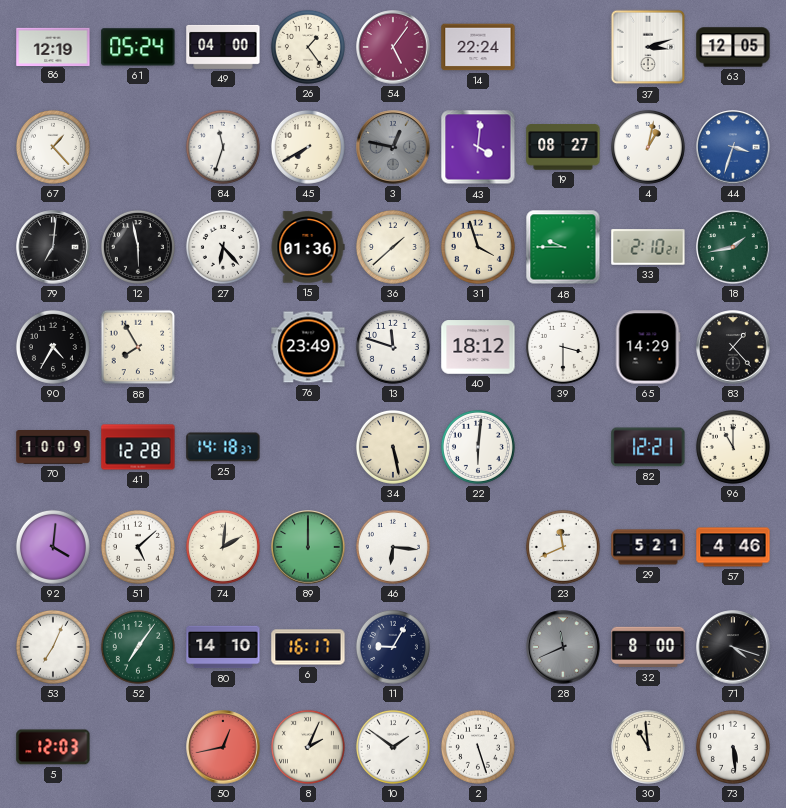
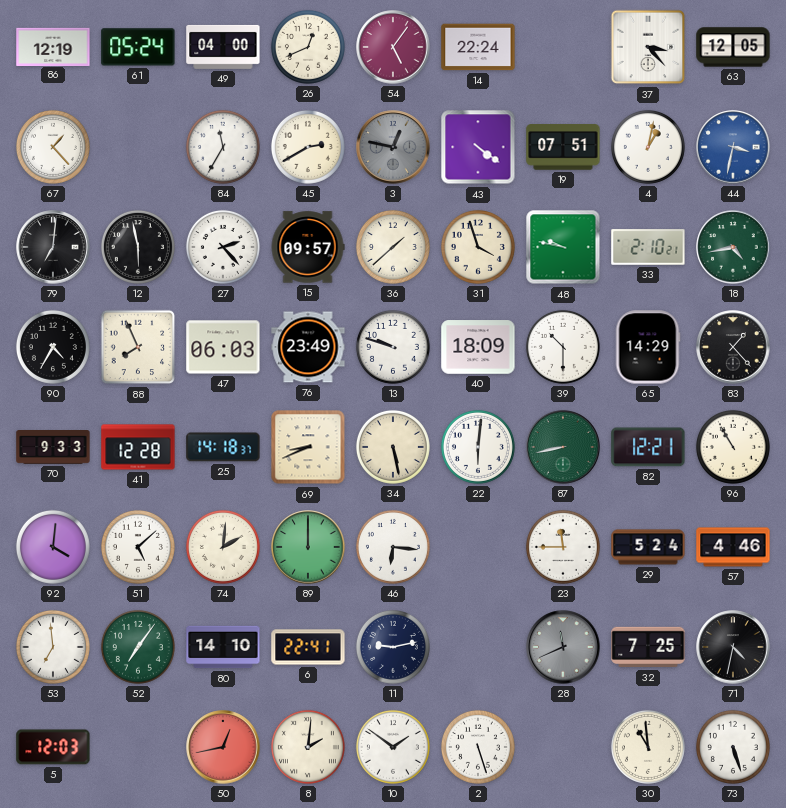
26: 1:24 -> 12:41 (308, 47)
37: 3:12 -> 3:23 (648, 47)
84: 11:33 -> 11:35 (223, 147)
45: 7:40 -> 2:40 (308, 147)
43: 4:01 -> 4:21 (478, 147)
19: 08:27 -> 07:51 (563, 147)
44: 3:33 -> 3:32 (733, 147)
27: 6:23 -> 2:23 (223, 247)
15: 01:36 -> 09:57 (308, 247)
48: 9:45 -> 9:47 (563, 247)
18: 1:43 -> 4:43 (733, 247)
88: 7:55 -> 7:56 (138, 347)
47: none -> 06:03 (223, 347)
13: 11:48 -> 9:48 (393, 347)
40: 18:12 -> 18:09 (478, 347)
39: 3:30 -> 10:30 (563, 347)
70: 10:09 -> 9:33 (53, 448)
69: none -> 8:41 (308, 447)
87: none -> 8:43 (563, 447)
96: 11:00 -> 10:55 (733, 447)
23: 11:41 -> 11:45 (563, 547)
29: 5:21 -> 5:24 (648, 547)
53: 7:04 -> 6:59 (53, 647)
6: 16:17 -> 22:41 (308, 647)
11: 9:05 -> 9:13 (393, 647)
32: 8:00 -> 7:25 (648, 647)
71: 4:18 -> 4:32 (733, 647)
8: 2:04 -> 2:01 (308, 747)
73: 5:29 -> 5:27 (733, 747)
